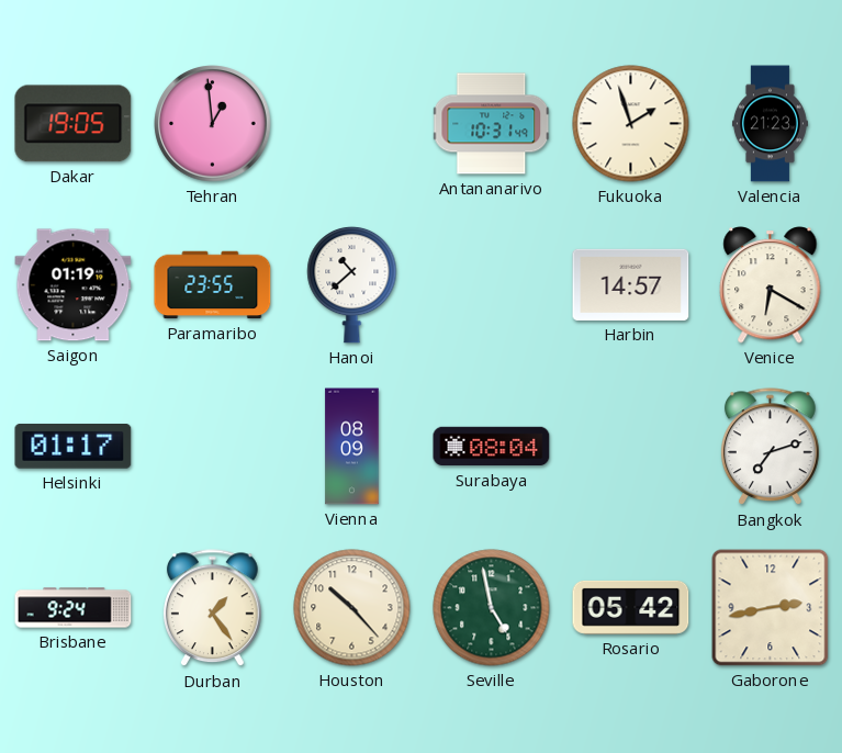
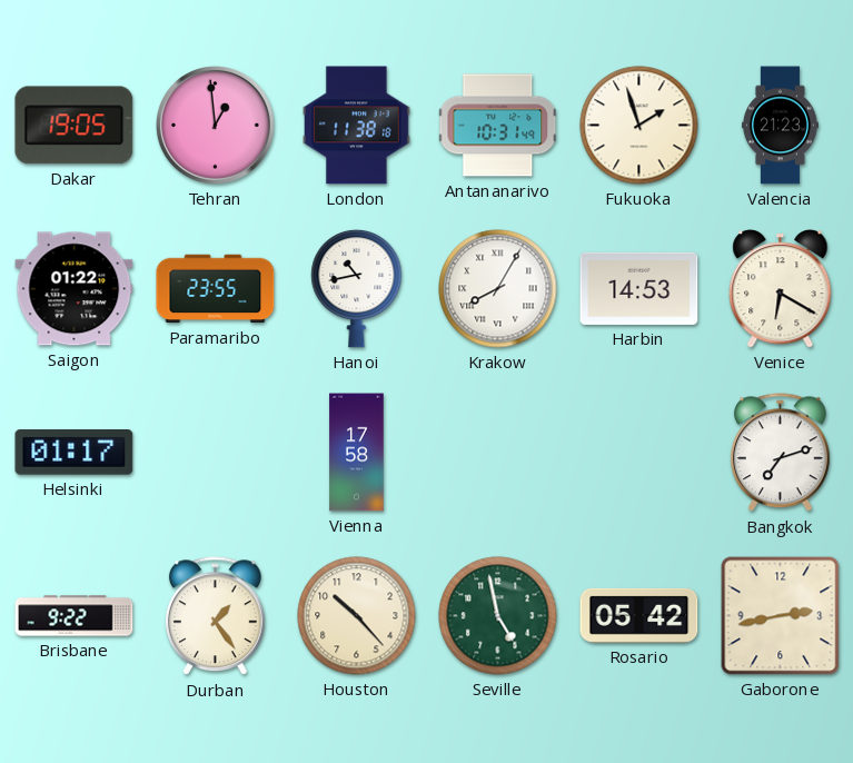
London: none -> 11:38 (356, 126)
Saigon: 01:19 -> 01:22 (75, 289)
Hanoi: 10:38 -> 10:43 (357, 288)
Krakow: none -> 8:05 (498, 289)
Harbin: 14:57 -> 14:53 (639, 288)
Vienna: 08:09 -> 17:58 (357, 453)
Surabaya: 08:04 -> none (492, 447)
Brisbane: 9:24 -> 9:22 (75, 616)
